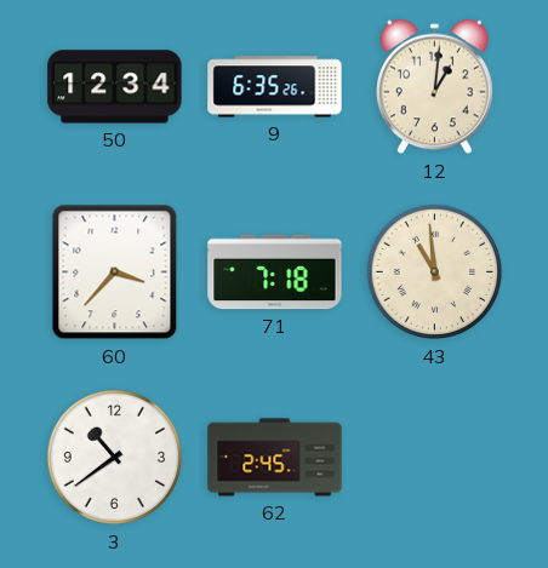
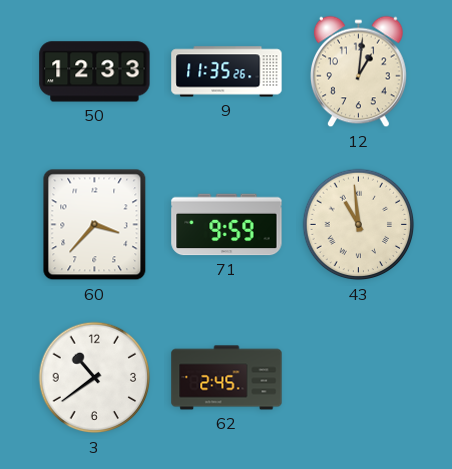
50: 12:34 -> 12:33 (95, 72)
9: 6:35 -> 11:35 (227, 72)
71: 7:18 -> 9:59 (227, 225)
